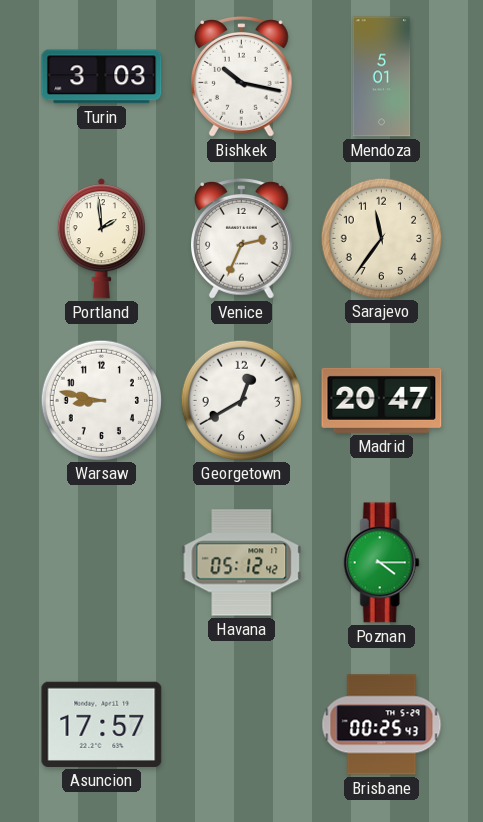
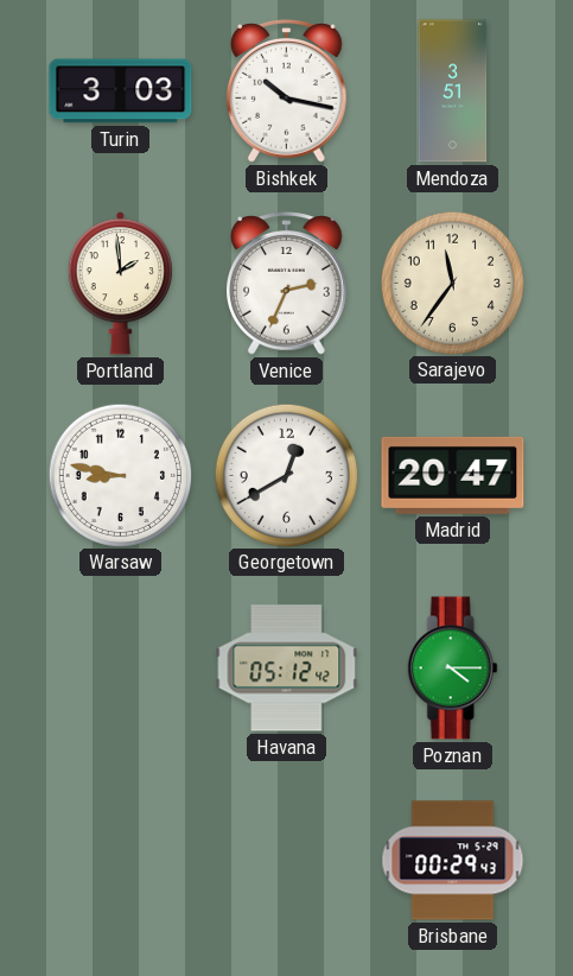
Mendoza: 5:01 -> 3:51 (453, 91)
Asuncion: 17:57 -> none (102, 724)
Brisbane: 00:25 -> 00:29 (453, 861)
